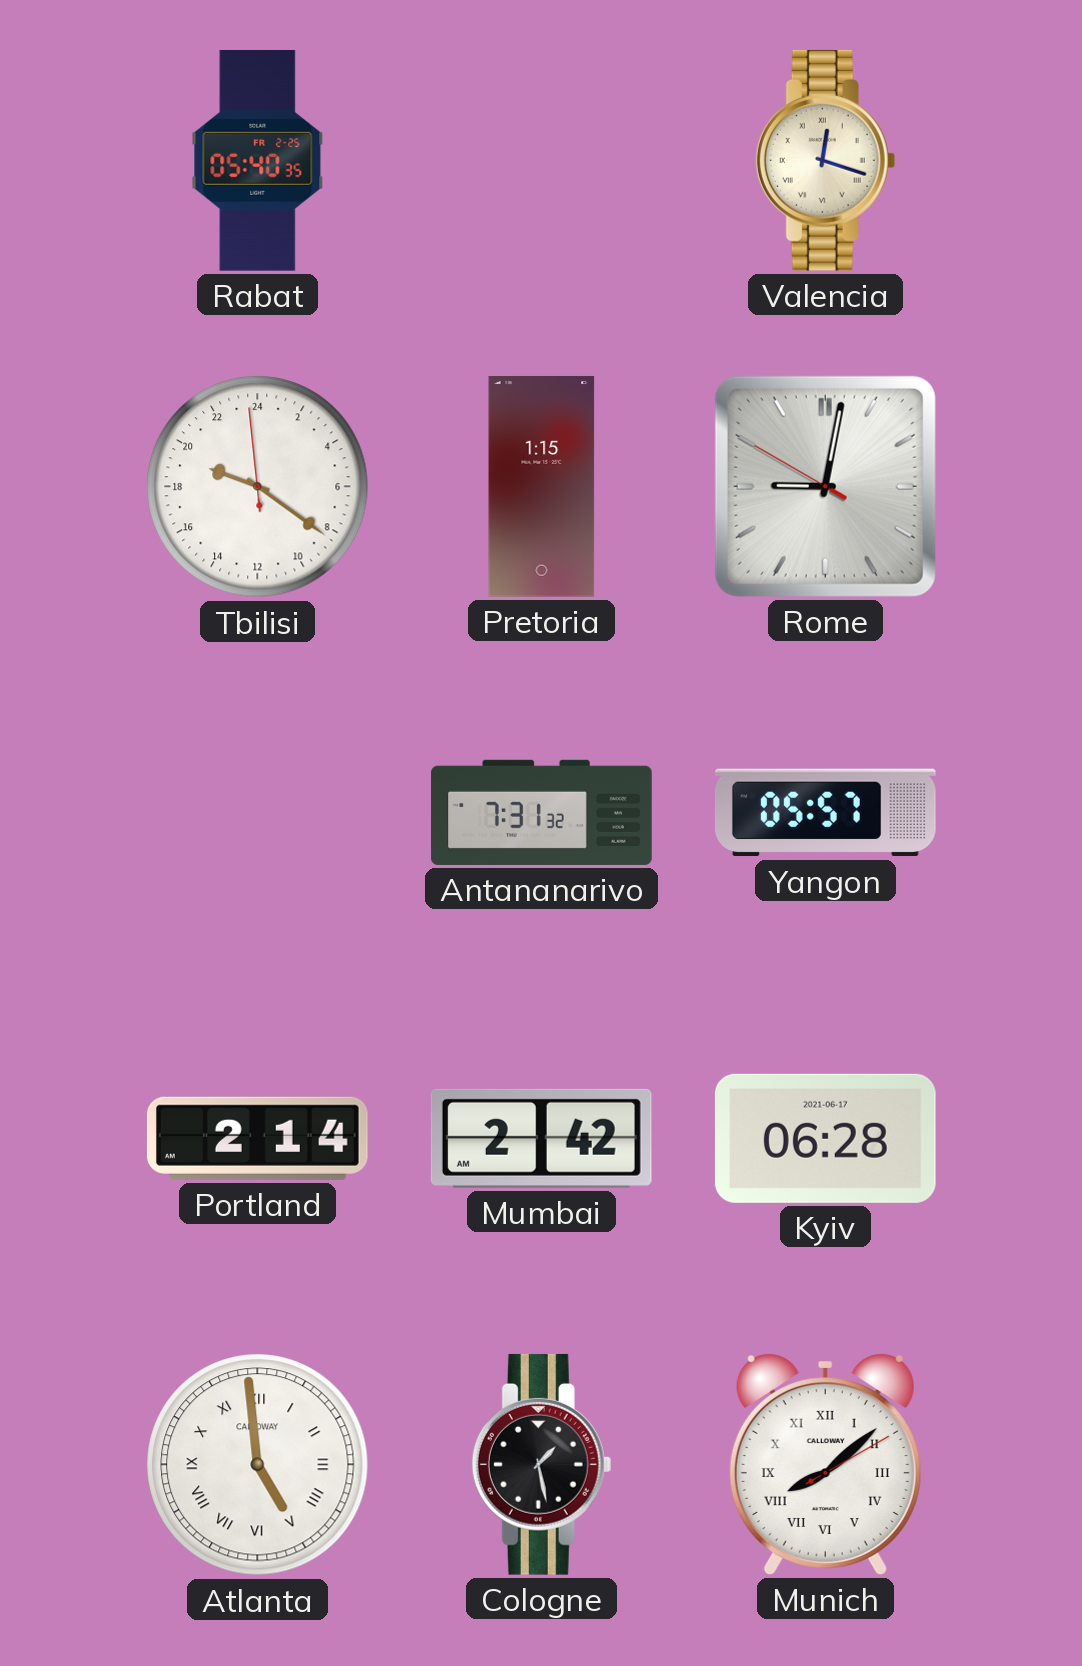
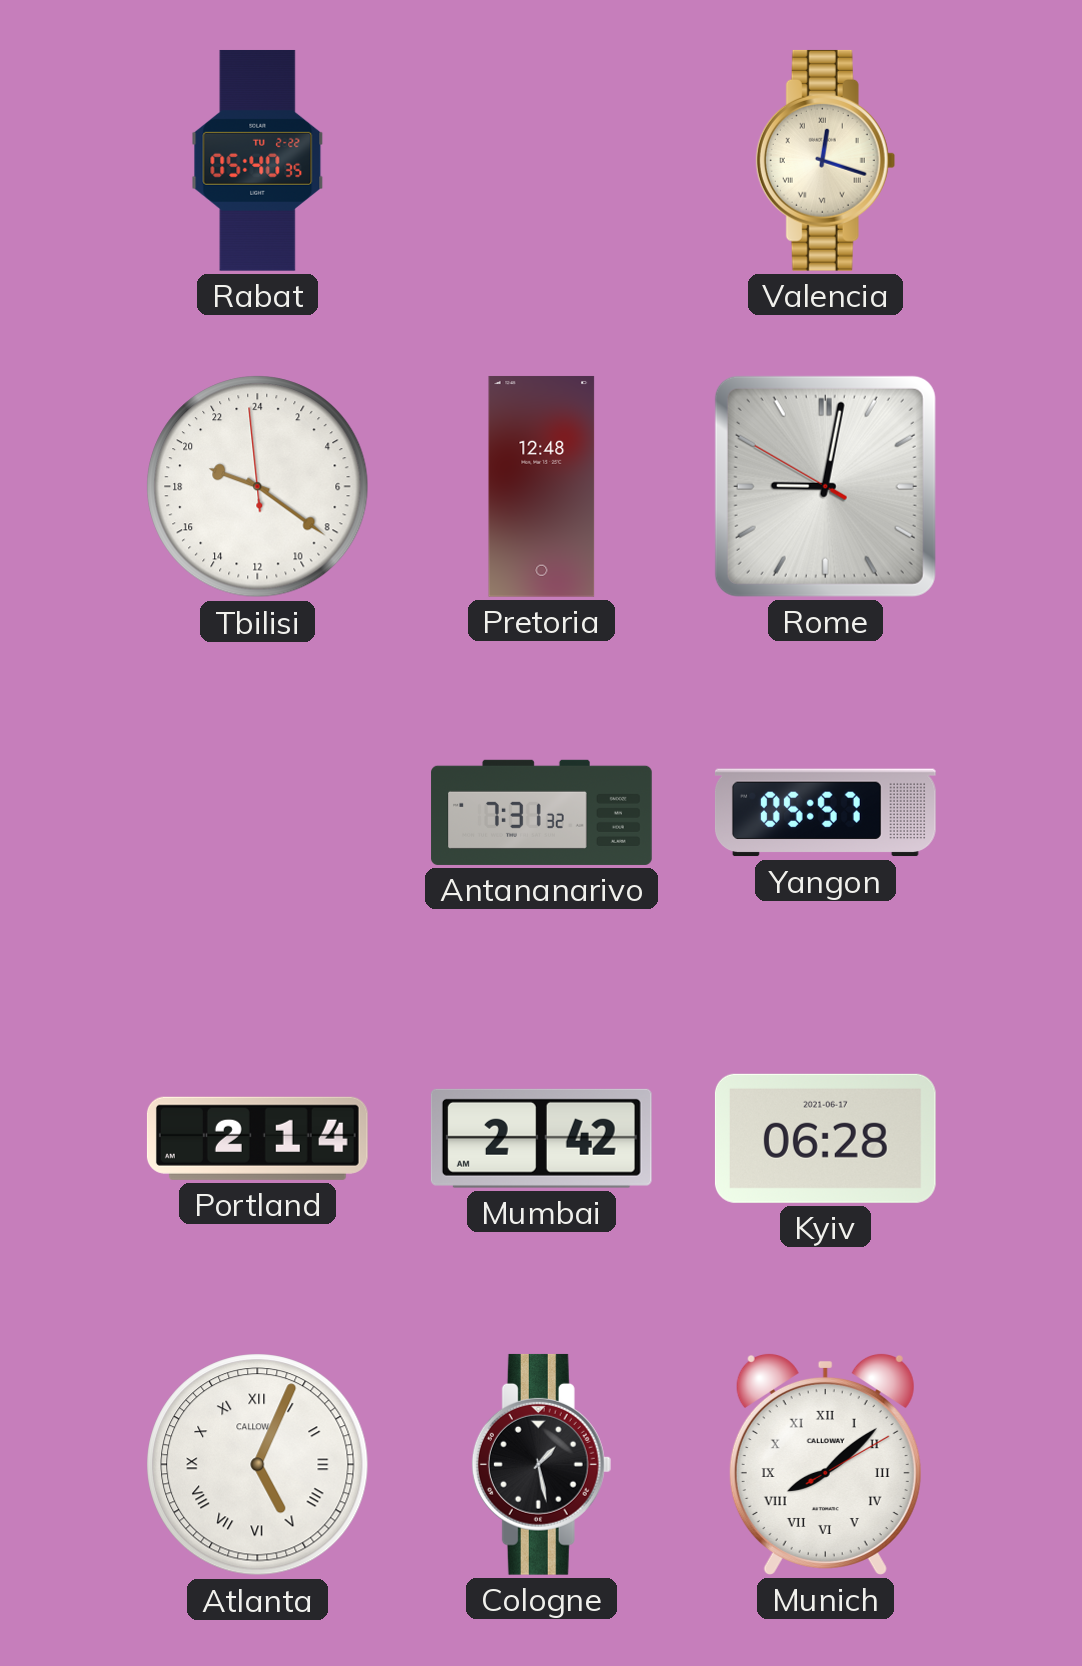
Rabat date: FR 2-25 -> TU 2-22 (258, 160)
Pretoria: 1:15 -> 12:48 (542, 486)
Atlanta: 4:59 -> 5:04 (258, 1465)
